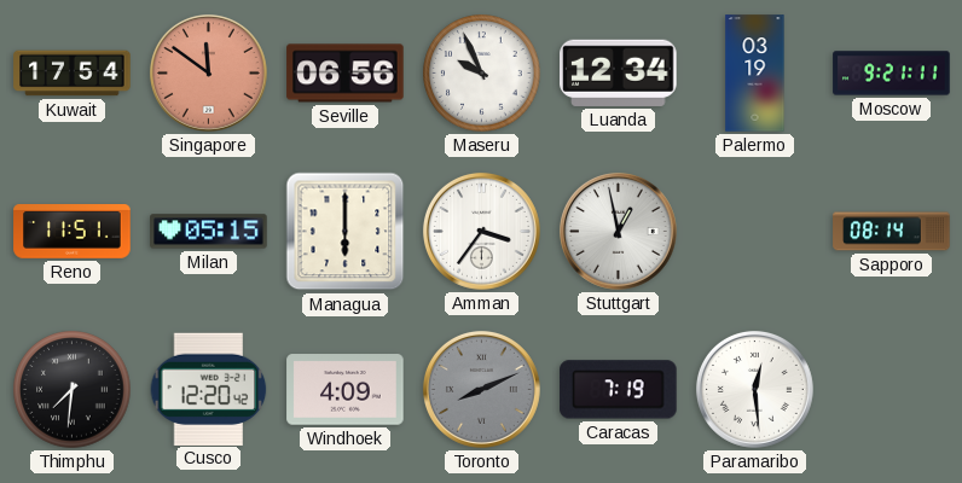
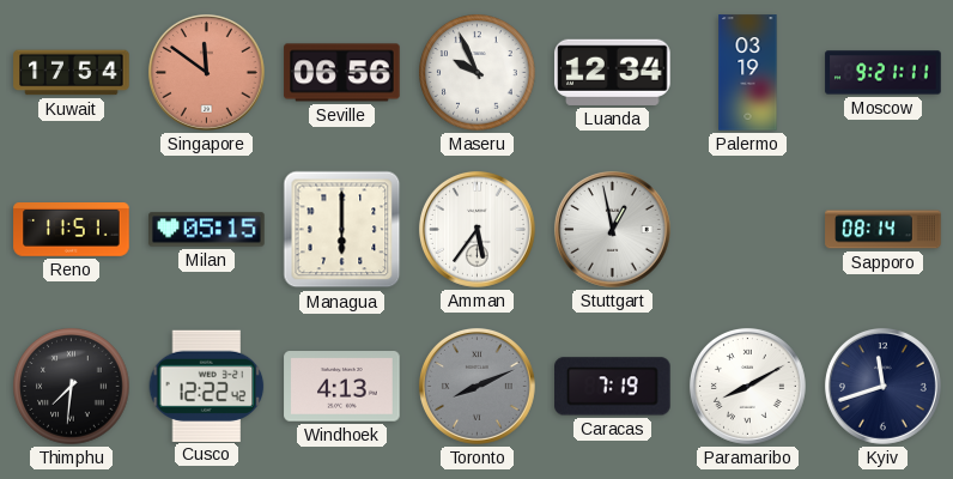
Amman: 3:36 -> 5:36 (476, 229)
Cusco: 12:20 -> 12:22 (207, 386)
Windhoek: 4:09 -> 4:13 (342, 387)
Paramaribo: 12:29 -> 8:10 (747, 386)
Kyiv: none -> 11:42 (882, 386)
